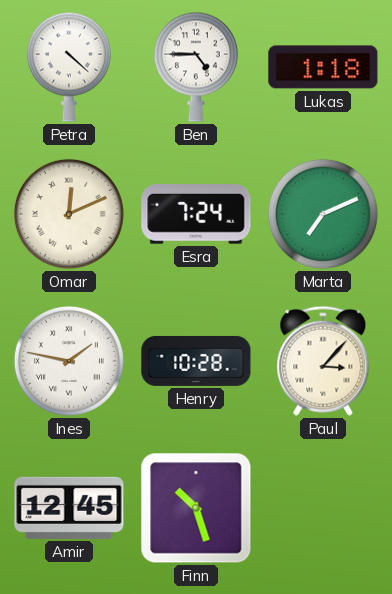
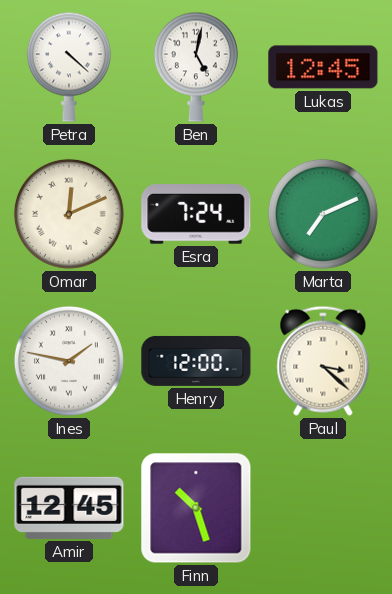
Ben: 4:45 -> 5:02 (196, 67)
Lukas: 1:18 -> 12:45 (323, 67)
Henry: 10:28 -> 12:00 (196, 361)
Paul: 3:07 -> 3:22 (323, 361)
